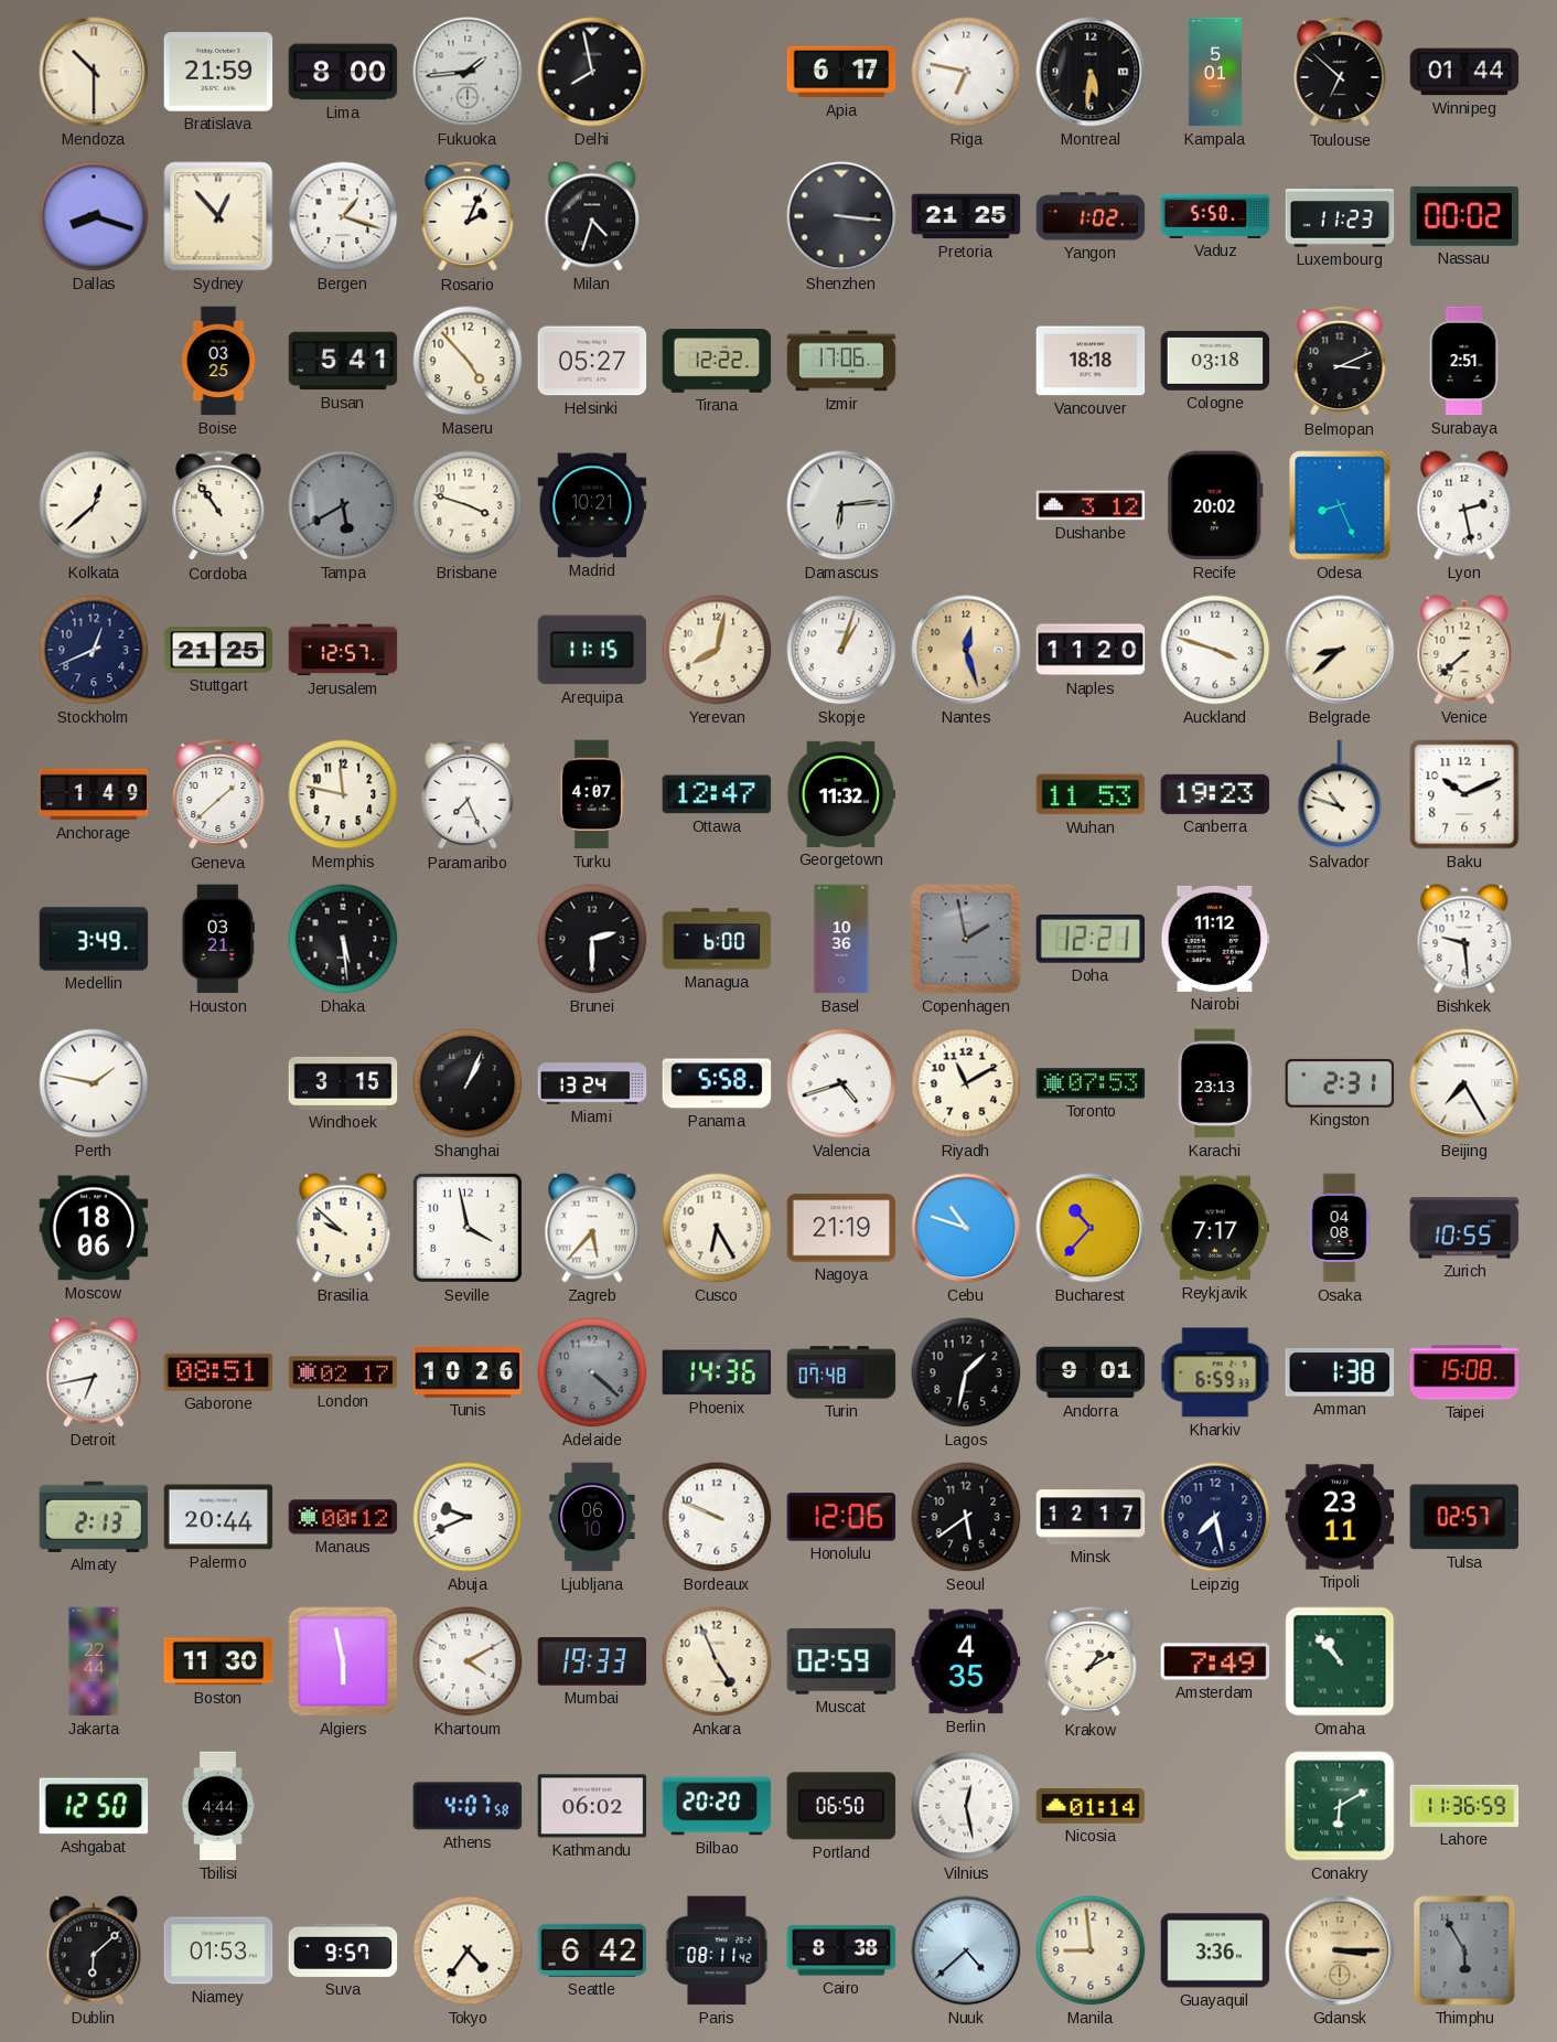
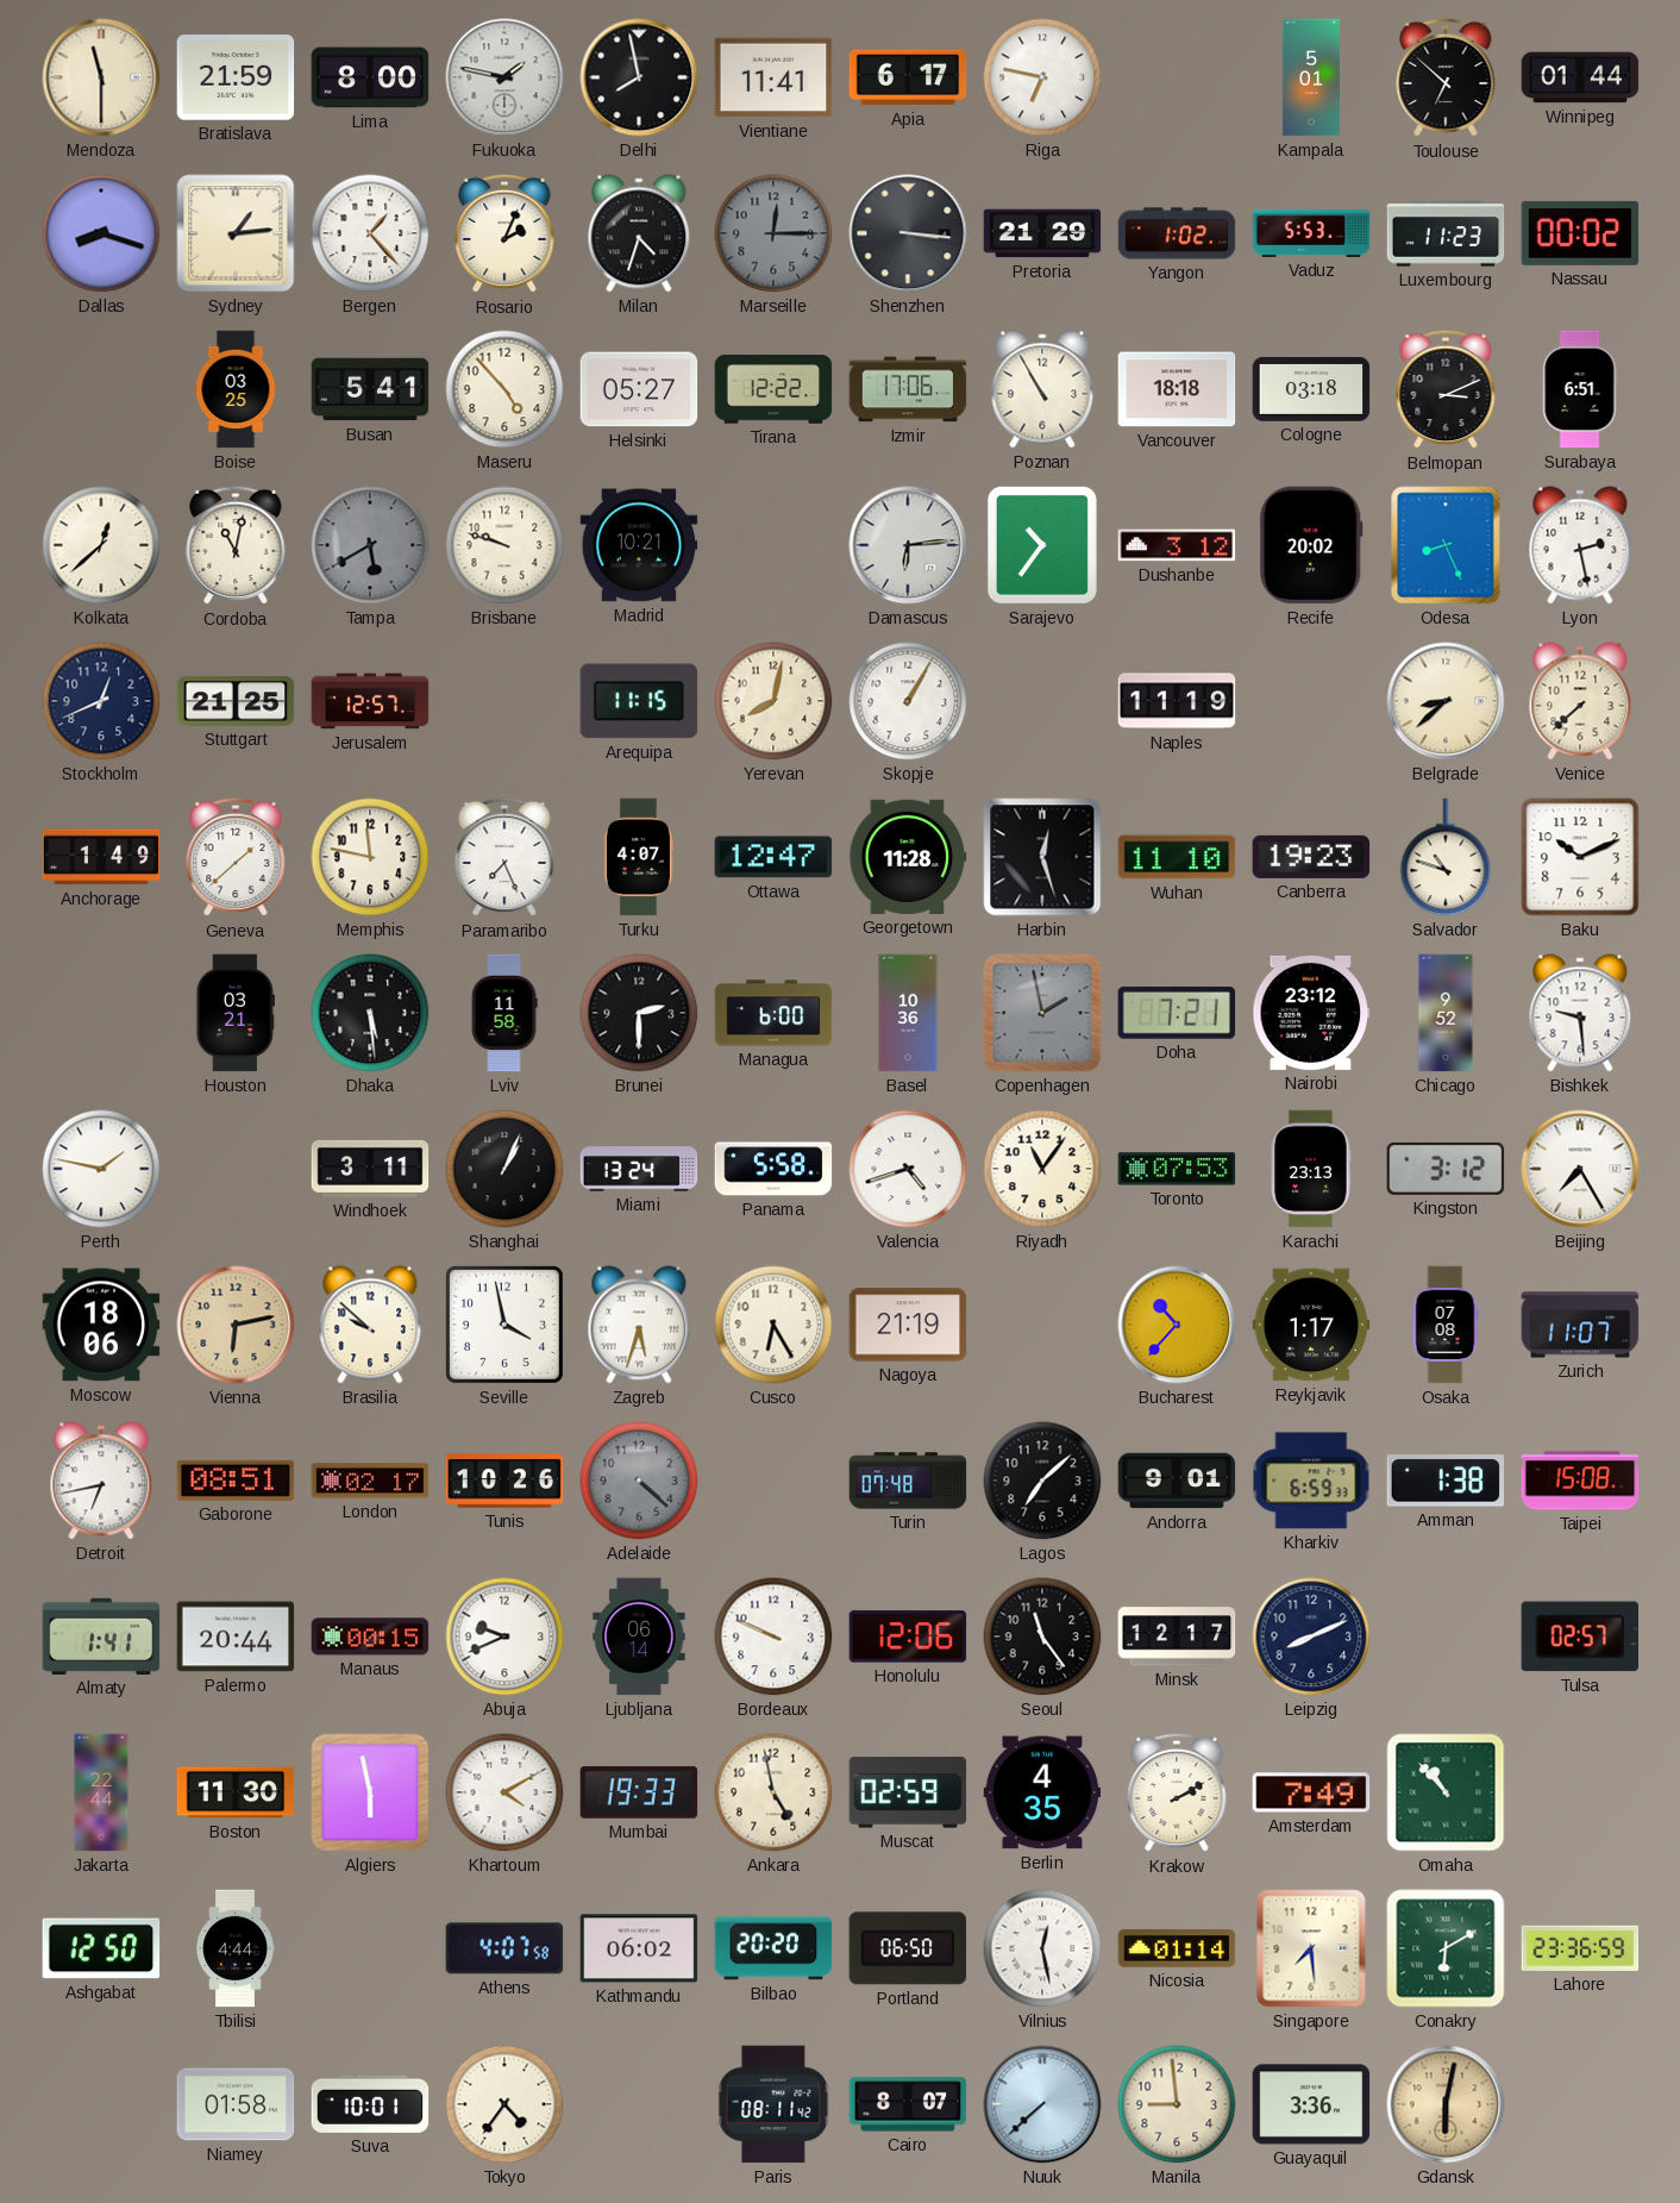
Mendoza: 10:30 -> 11:30 (101, 77)
Fukuoka: 1:44 -> 1:47 (504, 77)
Vientiane: none -> 11:41 (773, 77)
Montreal: 5:31 -> none (1091, 72)
Sydney: 12:53 -> 1:14 (236, 233)
Bergen: 1:18 -> 1:23 (370, 233)
Marseille: none -> 12:15 (773, 233)
Pretoria: 21:25 -> 21:29 (1042, 233)
Vaduz: 5:50 -> 5:53 (1311, 233)
Poznan: none -> 10:55 (1042, 389)
Surabaya: 2:51 -> 6:51 (1580, 389)
Cordoba: 10:54 -> 11:02 (236, 545)
Brisbane: 3:48 -> 9:48 (504, 545)
Sarajevo: none -> 10:36 (1042, 545)
Skopje: 1:03 -> 1:05 (908, 701)
Nantes: 12:27 -> none (966, 650)
Naples: 11:20 -> 11:19 (1177, 701)
Auckland: 3:48 -> none (1215, 650)
Georgetown: 11:32 -> 11:28 (908, 857)
Harbin: none -> 12:27 (1042, 857)
Wuhan: 11:53 -> 11:10 (1177, 857)
Medellin: 3:49 -> none (94, 939)
Lviv: none -> 11:58 (504, 1013)
Doha: 12:21 -> 7:21 (1177, 1013)
Nairobi: 11:12 -> 23:12 (1311, 1013)
Chicago: none -> 9:52 (1446, 1013)
Windhoek: 3:15 -> 3:11 (370, 1169)
Riyadh: 11:10 -> 11:06 (1042, 1169)
Kingston: 2:31 -> 3:12 (1446, 1169)
Vienna: none -> 6:13 (236, 1325)
Zagreb: 5:37 -> 5:33 (639, 1325)
Cebu: 10:48 -> none (966, 1228)
Reykjavik: 7:17 -> 1:17 (1311, 1325)
Osaka: 04:08 -> 07:08 (1446, 1325)
Zurich: 10:55 -> 11:07 (1580, 1325)
Phoenix: 14:36 -> none (717, 1372)
Lagos: 1:32 -> 7:08 (1042, 1481)
Almaty: 2:13 -> 1:41 (101, 1636)
Manaus: 00:12 -> 00:15 (370, 1636)
Ljubljana: 06:10 -> 06:14 (639, 1636)
Seoul: 5:39 -> 11:24 (1042, 1636)
Leipzig: 7:28 -> 8:11 (1311, 1636)
Tripoli: 23:11 -> none (1340, 1517)
Ankara: 4:56 -> 4:58 (773, 1792)
Krakow: 1:10 -> 2:10 (1177, 1792)
Singapore: none -> 7:29 (1311, 1948)
Lahore: 11:36 -> 23:36 (1580, 1948)
Dublin: 6:08 -> none (94, 1950)
Niamey: 01:53 -> 01:58 (236, 2104)
Suva: 9:57 -> 10:01 (370, 2104)
Seattle: 6:42 -> none (592, 1950)
Cairo: 8:38 -> 8:07 (908, 2104)
Nuuk: 4:38 -> 7:38 (1042, 2104)
Gdansk: 3:15 -> 6:02 (1446, 2104)
Thimphu: 5:55 -> none (1464, 1950)
